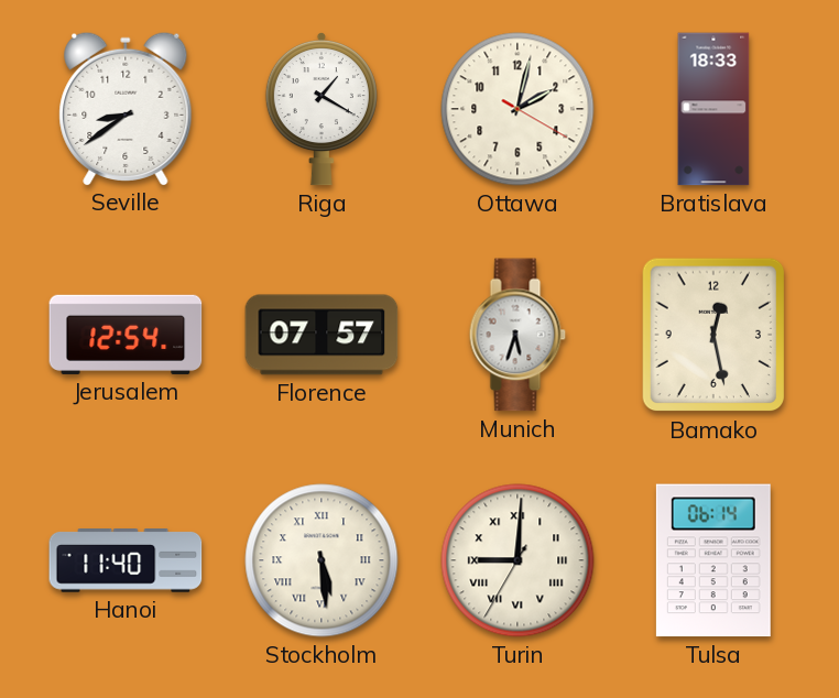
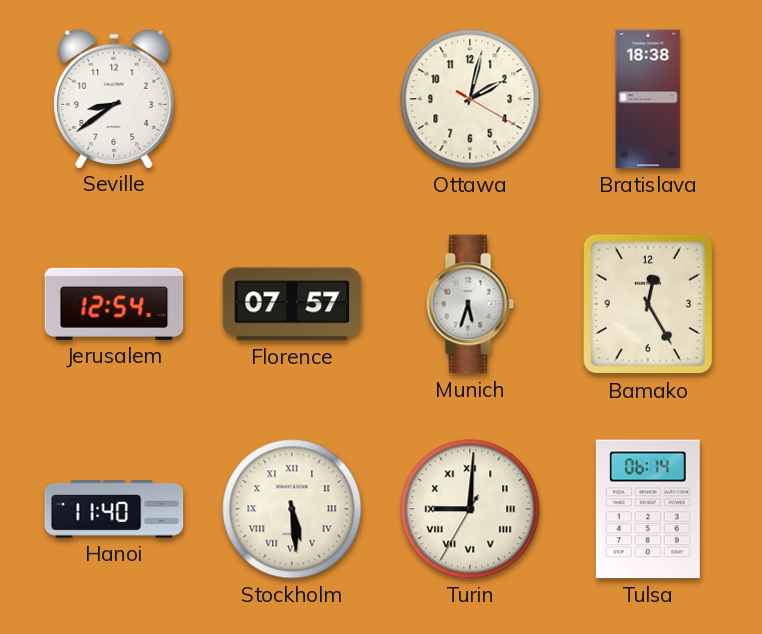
Riga: 1:20 -> none (322, 109)
Bratislava: 18:33 -> 18:38 (648, 99)
Bamako: 12:28 -> 12:25 (648, 304)
